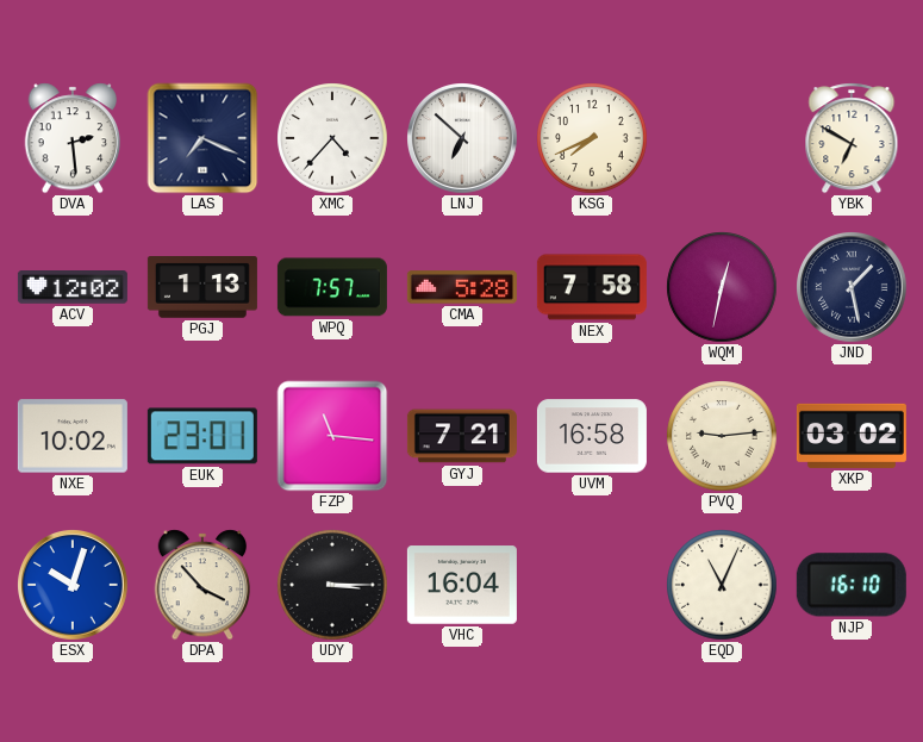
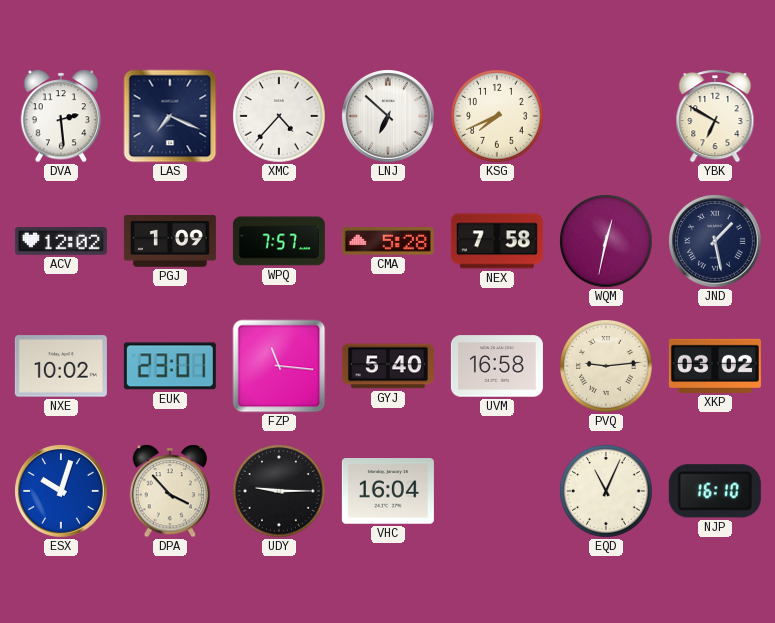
PGJ: 1:13 -> 1:09 (170, 242)
GYJ: 7:21 -> 5:40 (388, 366)
UDY: 3:15 -> 9:15 (279, 491)
